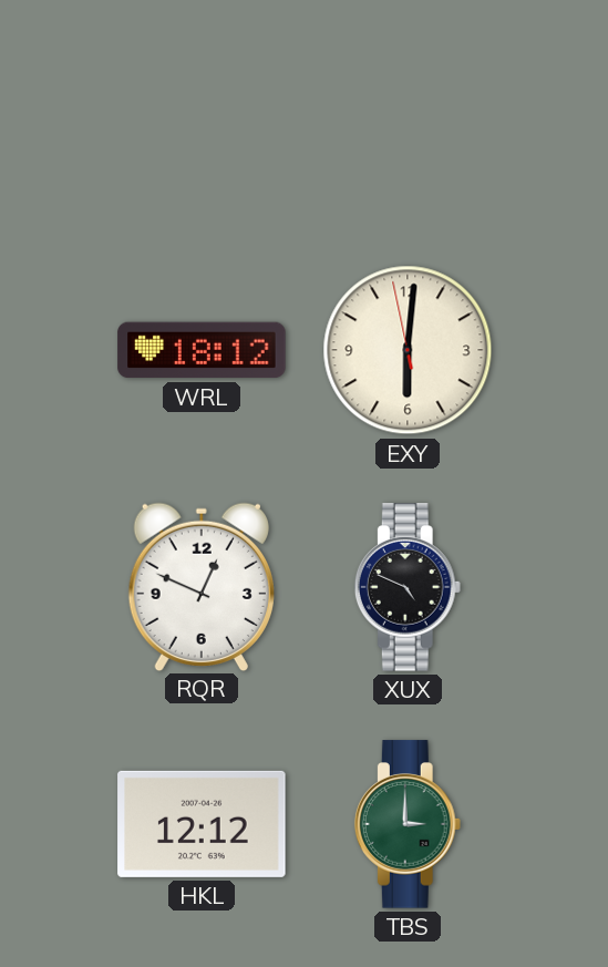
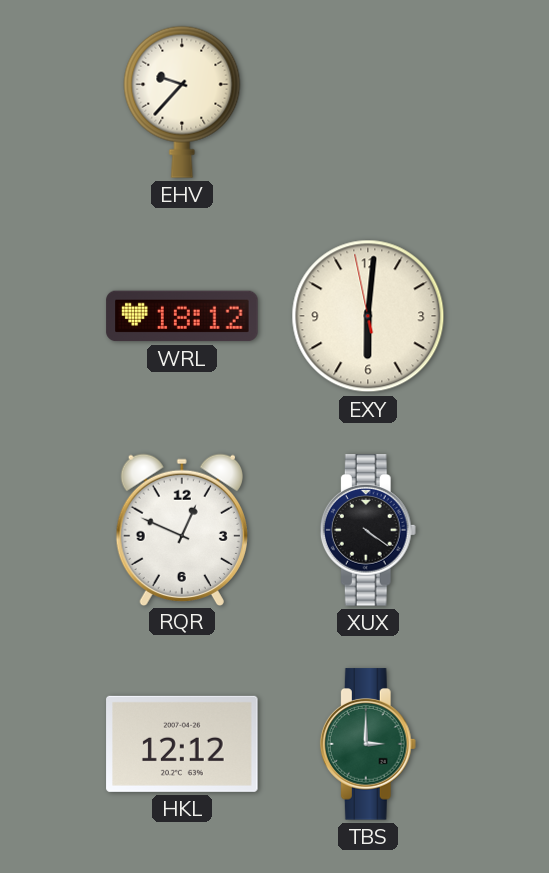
EHV: none -> 9:37 (182, 102)
XUX: 4:49 -> 4:21 (368, 530)
